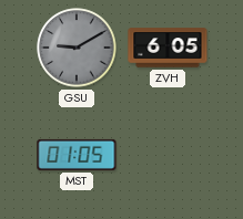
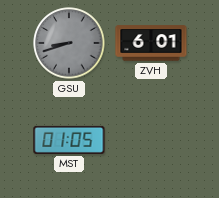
GSU: 9:10 -> 8:42 (69, 43)
ZVH: 6:05 -> 6:01 (151, 43)
